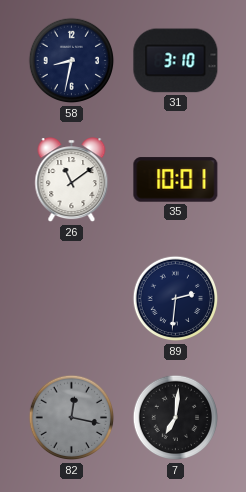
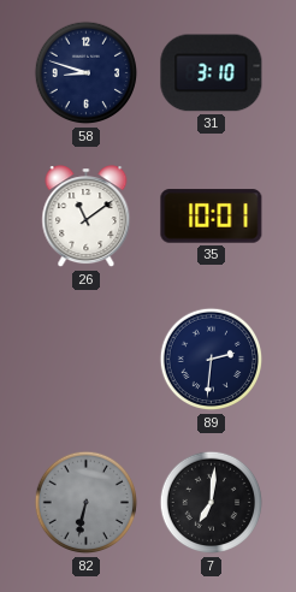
58: 8:32 -> 8:48 (87, 73)
82: 12:17 -> 6:32 (87, 503)
